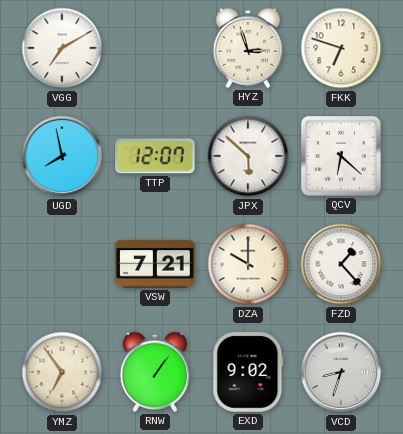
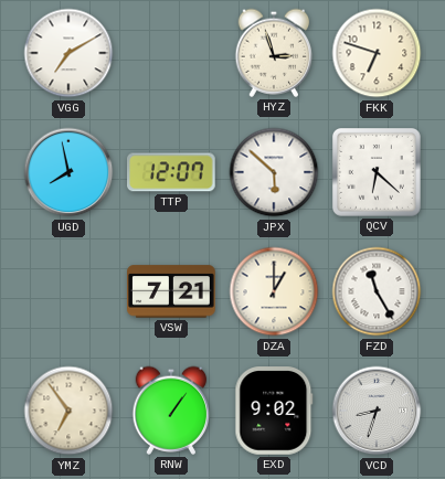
DZA: 10:00 -> 1:00 (274, 291)
FZD: 1:23 -> 11:25 (377, 291)
